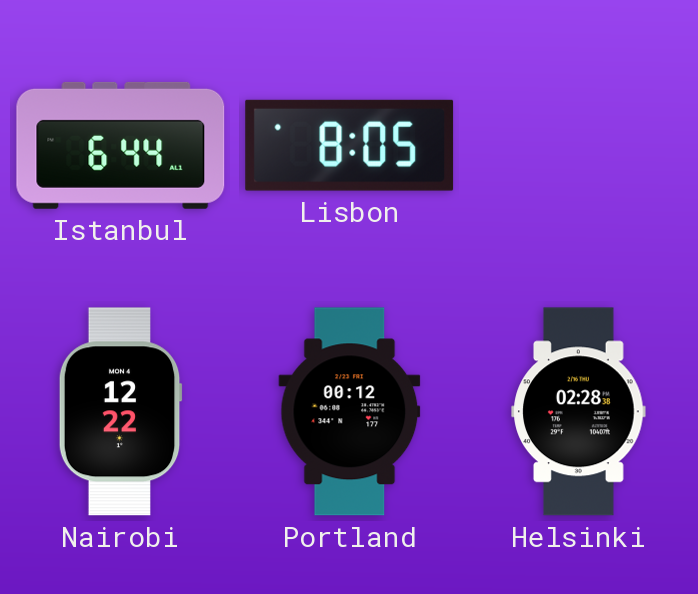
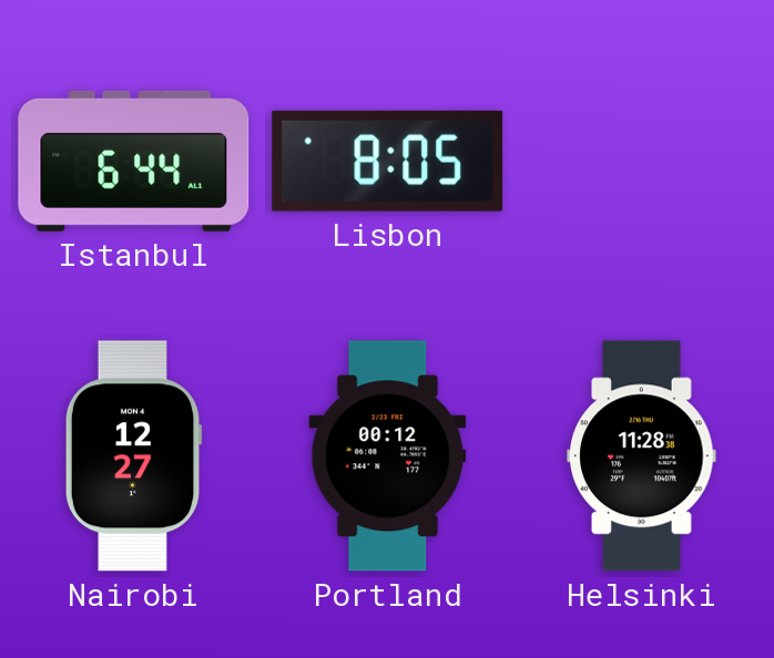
Nairobi: 12:22 -> 12:27 (133, 456)
Helsinki: 02:28 -> 11:28 (642, 456)
